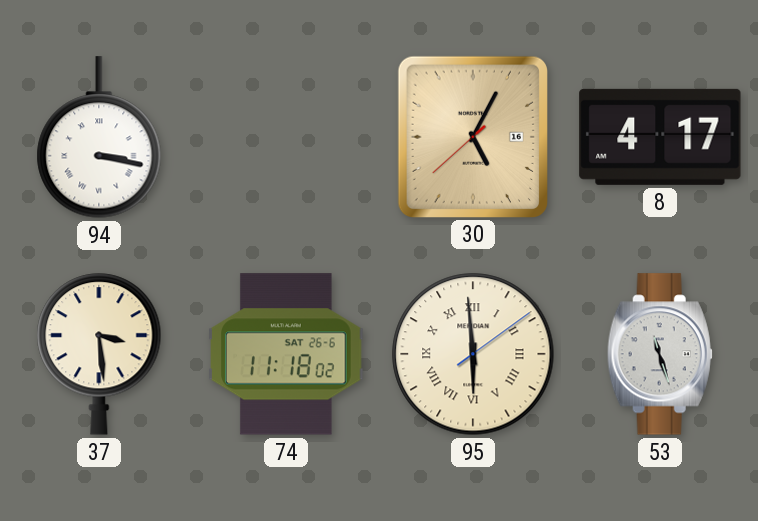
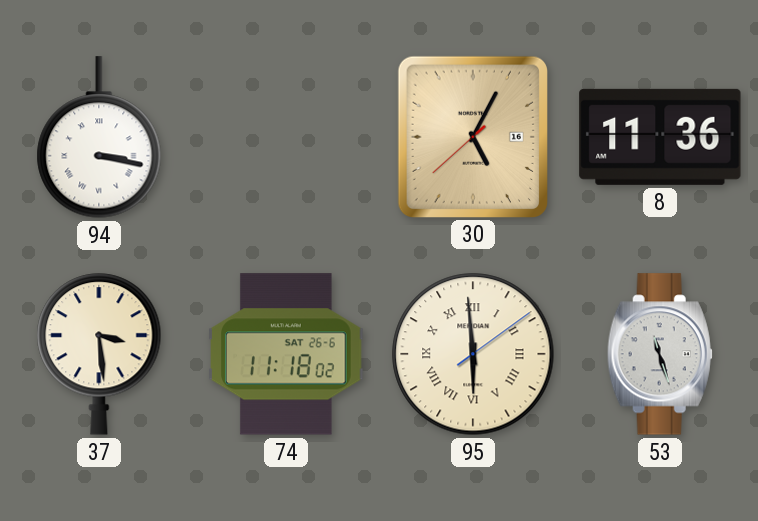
8: 4:17 -> 11:36 (660, 137)
